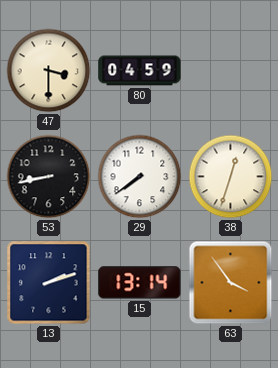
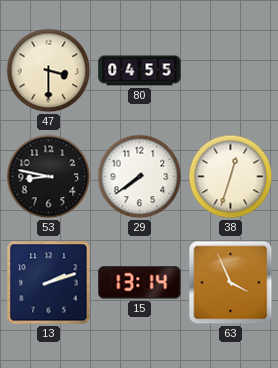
80: 04:59 -> 04:55 (140, 71)
53: 8:43 -> 8:47 (49, 177)
63: 3:54 -> 3:56 (231, 283)
